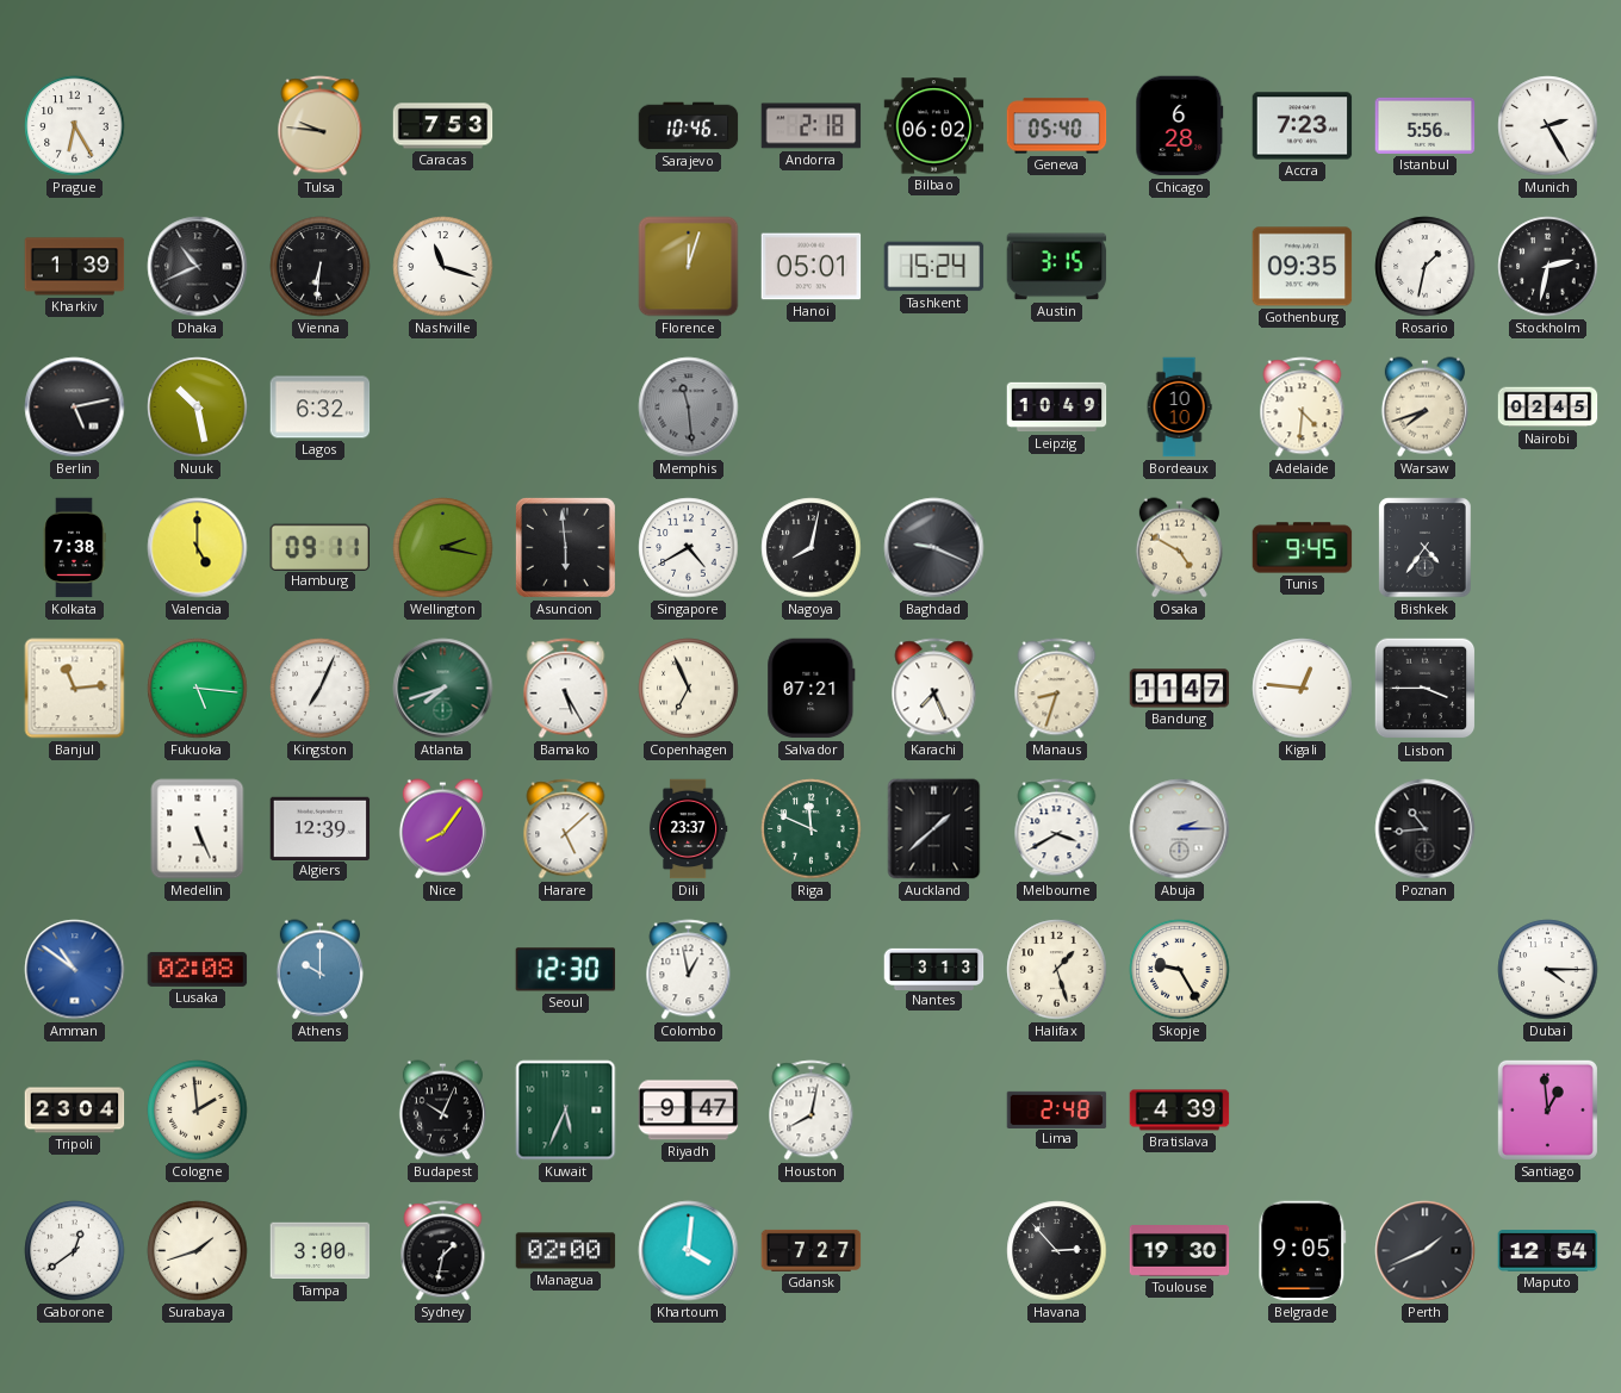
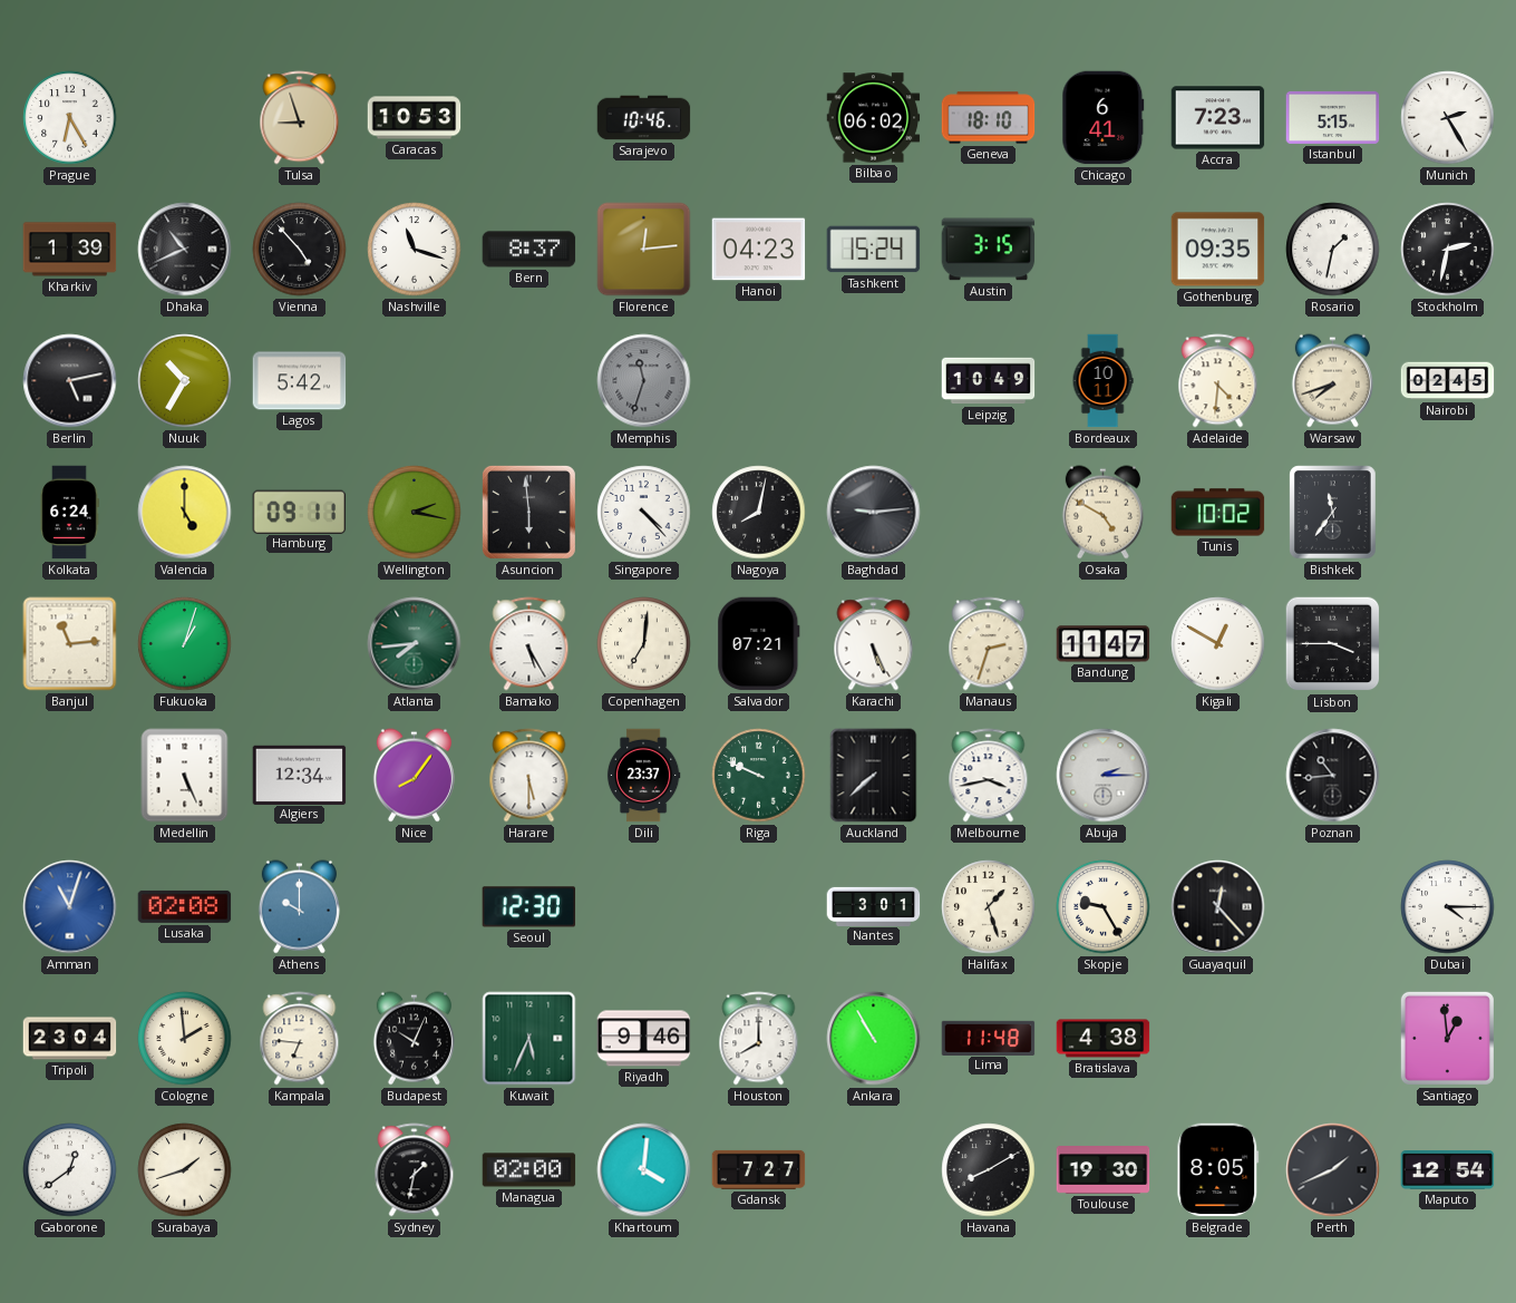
Tulsa: 9:46 -> 8:57 (300, 118)
Caracas: 7:53 -> 10:53 (415, 118)
Andorra: 2:18 -> none (812, 126)
Geneva: 05:40 -> 18:10 (989, 118)
Chicago: 6:28 -> 6:41 (1104, 118)
Istanbul: 5:56 -> 5:15 (1333, 117)
Vienna: 6:31 -> 4:53 (300, 250)
Bern: none -> 8:37 (529, 250)
Florence: 12:03 -> 12:14 (644, 250)
Hanoi: 05:01 -> 04:23 (759, 250)
Nuuk: 10:28 -> 10:35 (185, 381)
Lagos: 6:32 -> 5:42 (300, 381)
Memphis: 11:29 -> 11:33 (644, 381)
Bordeaux: 10:10 -> 10:11 (1102, 381)
Kolkata: 7:38 -> 6:24 (69, 513)
Singapore: 4:40 -> 4:23 (644, 513)
Baghdad: 9:19 -> 9:14 (874, 513)
Tunis: 9:45 -> 10:02 (1218, 513)
Bishkek: 4:36 -> 11:36 (1333, 513)
Fukuoka: 5:16 -> 1:03 (185, 644)
Kingston: 7:04 -> none (321, 689)
Atlanta: 7:42 -> 7:44 (415, 644)
Copenhagen: 6:56 -> 7:01 (644, 644)
Karachi: 7:26 -> 5:26 (874, 644)
Manaus: 8:33 -> 2:33 (989, 644)
Kigali: 12:46 -> 12:50 (1218, 644)
Algiers: 12:39 -> 12:34 (300, 775)
Harare: 5:08 -> 5:30 (529, 776)
Riga: 11:49 -> 9:49 (759, 776)
Auckland: 1:38 -> 7:38 (874, 776)
Melbourne: 3:40 -> 3:43 (989, 776)
Amman: 10:51 -> 11:03 (70, 907)
Colombo: 12:58 -> none (689, 970)
Nantes: 3:13 -> 3:01 (874, 906)
Guayaquil: none -> 12:23 (1218, 907)
Kampala: none -> 6:46 (300, 1039)
Riyadh: 9:47 -> 9:46 (644, 1039)
Houston: 8:02 -> 8:00 (759, 1039)
Ankara: none -> 10:55 (874, 1039)
Lima: 2:48 -> 11:48 (989, 1038)
Bratislava: 4:39 -> 4:38 (1104, 1039)
Tampa: 3:00 -> none (321, 1251)
Havana: 2:53 -> 8:10 (989, 1170)
Belgrade: 9:05 -> 8:05 (1218, 1170)
